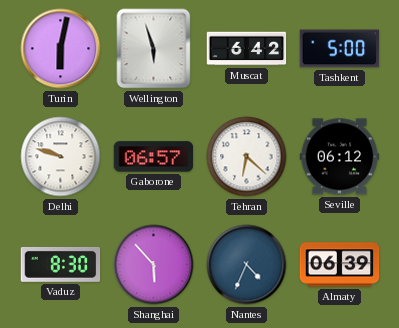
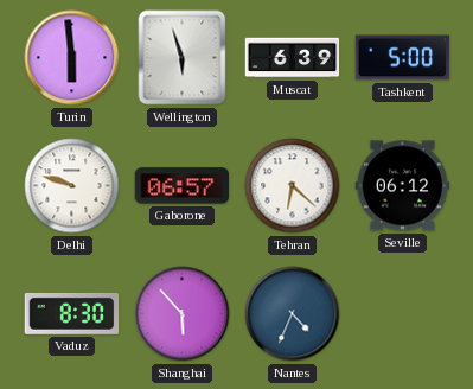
Turin: 6:02 -> 5:59 (72, 58)
Muscat: 6:42 -> 6:39 (293, 58)
Almaty: 06:39 -> none (340, 265)
